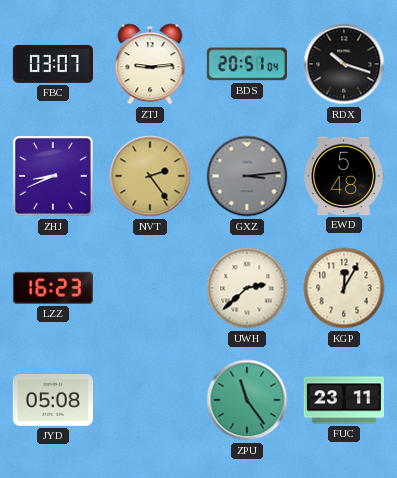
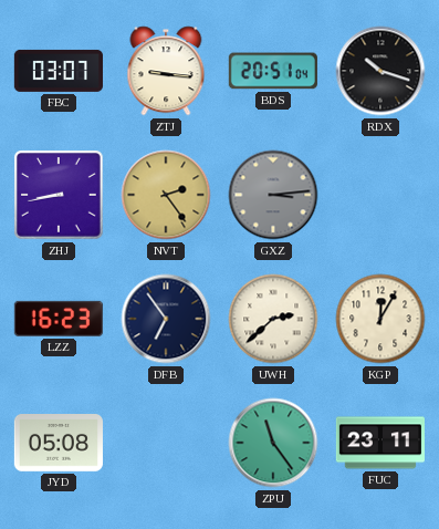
ZTJ: 9:14 -> 9:16 (166, 71)
ZHJ: 8:41 -> 8:43 (60, 196)
EWD: 5:48 -> none (344, 176)
DFB: none -> 6:54 (166, 319)
